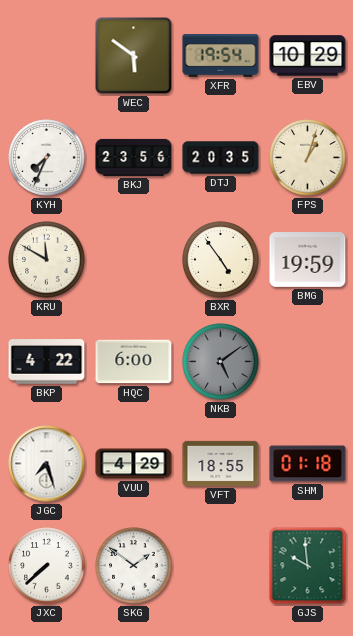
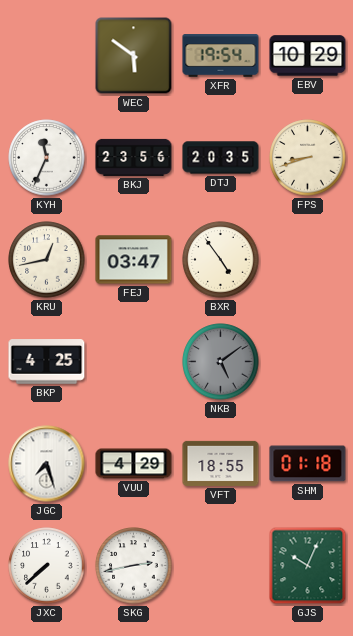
KYH: 7:34 -> 11:34 (47, 158)
FPS: 1:03 -> 8:42 (308, 158)
KRU: 11:50 -> 12:43 (47, 260)
FEJ: none -> 03:47 (134, 260)
BMG: 19:59 -> none (308, 260)
BKP: 4:22 -> 4:25 (47, 362)
HQC: 6:00 -> none (134, 362)
SKG: 1:51 -> 2:43 (134, 566)
GJS: 9:59 -> 10:04 (308, 566)
